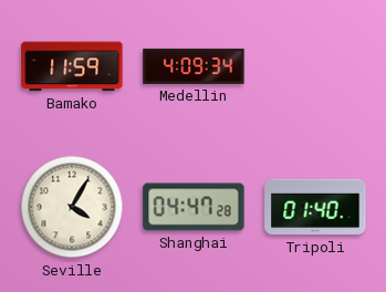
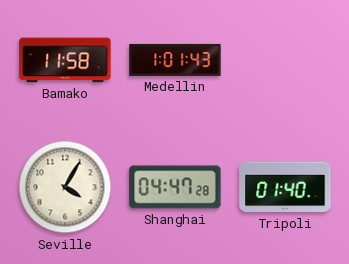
Bamako: 11:59 -> 11:58 (65, 60)
Medellin: 4:09 -> 1:01 (175, 60)
